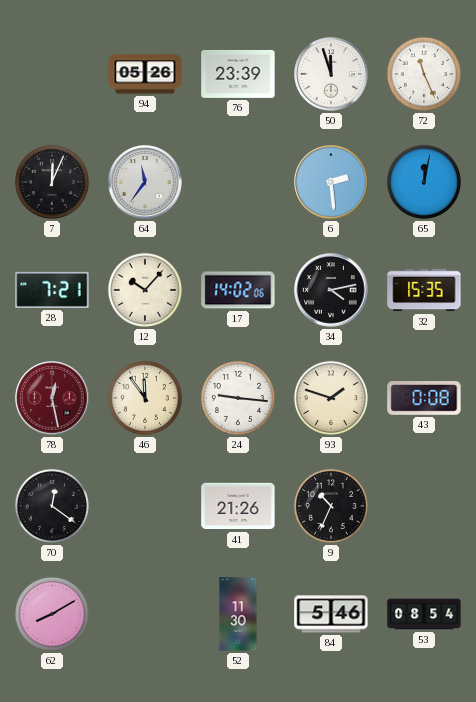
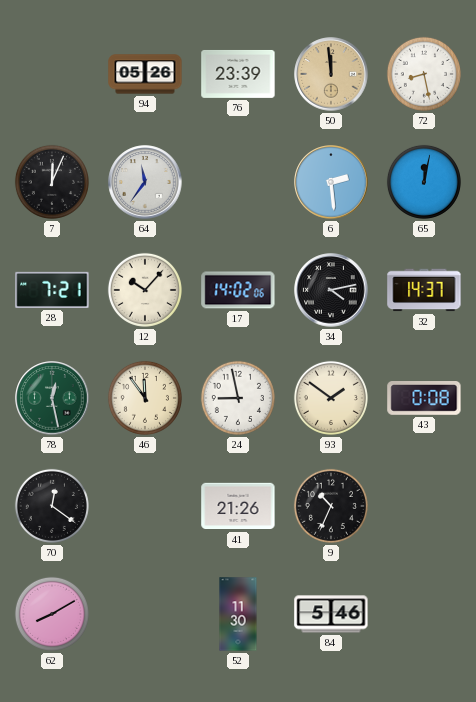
50: 11:57 -> 11:59 (331, 74)
50 dial: white -> champagne (331, 74)
72: 11:26 -> 8:28 (424, 74)
32: 15:35 -> 14:37 (424, 290)
78 dial: burgundy -> green (52, 398)
24: 9:16 -> 8:58 (238, 398)
93: 1:48 -> 1:51 (331, 398)
53: 08:54 -> none (424, 614)
